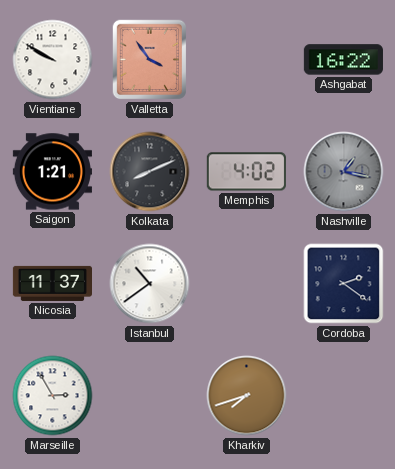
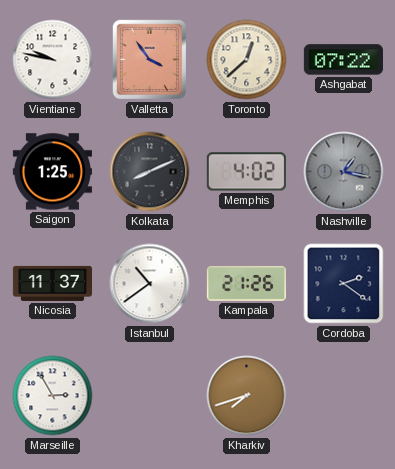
Vientiane: 9:50 -> 9:47 (53, 60)
Toronto: none -> 12:38 (247, 60)
Ashgabat: 16:22 -> 07:22 (343, 60)
Saigon: 1:21 -> 1:25 (52, 172)
Kampala: none -> 21:26 (246, 283)
